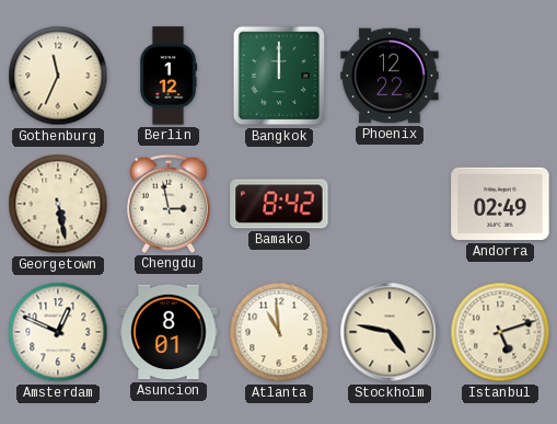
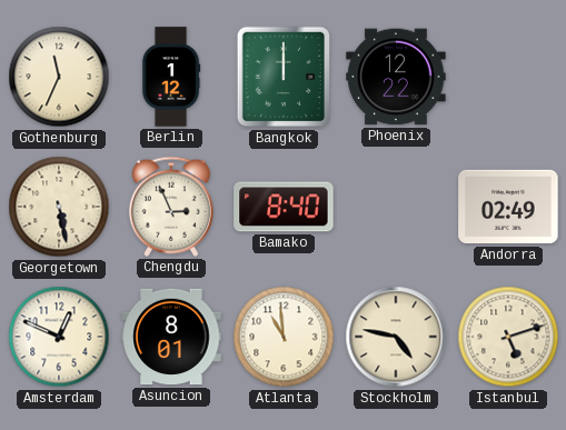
Chengdu: 2:58 -> 2:56 (171, 207)
Bamako: 8:42 -> 8:40 (284, 207)
